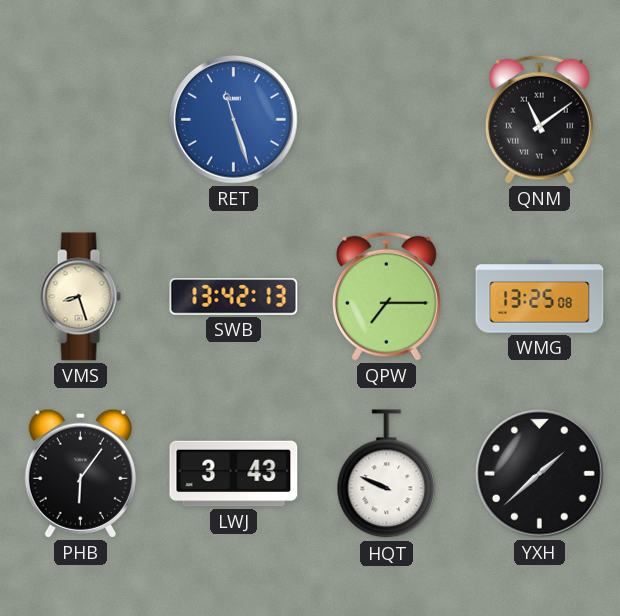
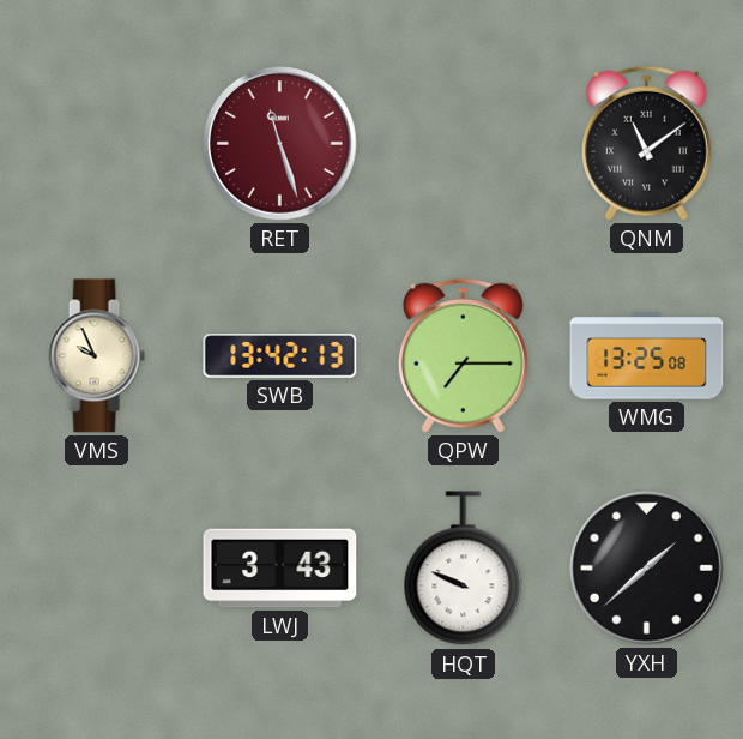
RET dial: blue -> burgundy (280, 144)
VMS: 8:27 -> 9:56 (96, 356)
PHB: 6:06 -> none (80, 473)
